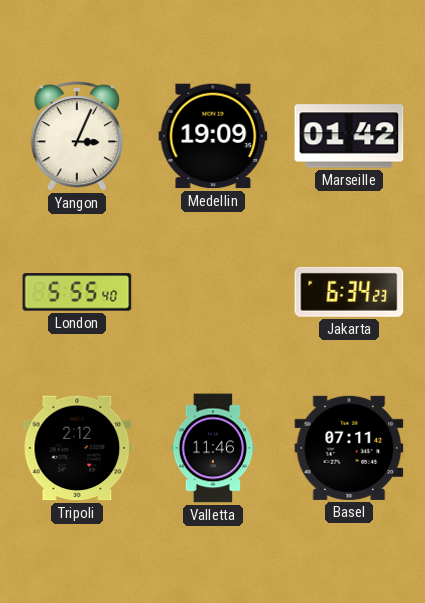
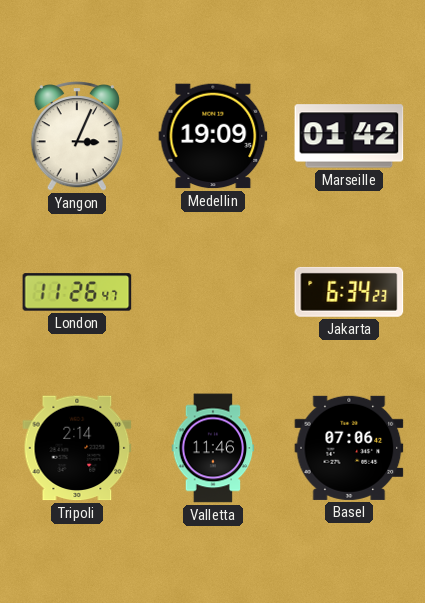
London: 5:55 -> 11:26 (77, 292)
Tripoli: 2:12 -> 2:14 (77, 448)
Basel: 07:11 -> 07:06 (349, 448)
